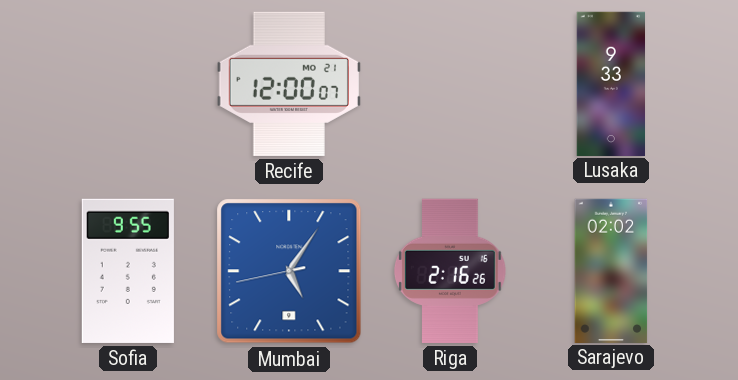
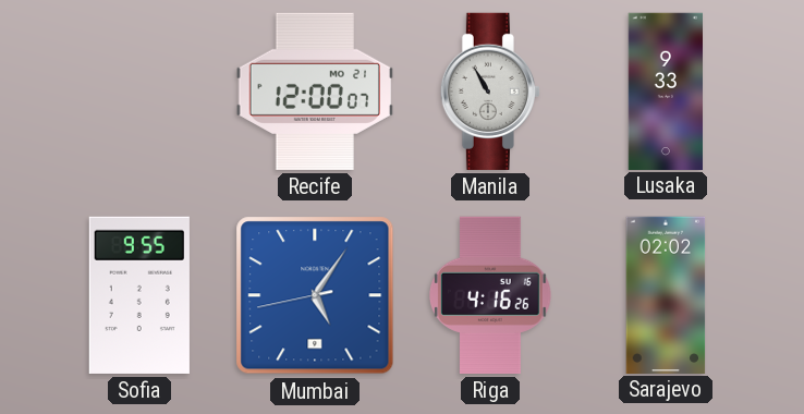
Manila: none -> 10:55 (490, 92)
Riga: 2:16 -> 4:16 (490, 295)
